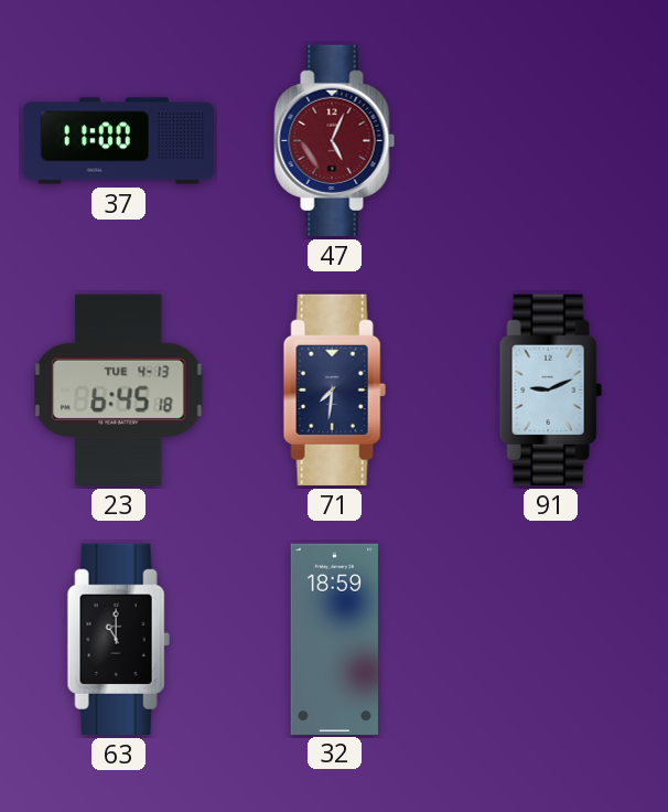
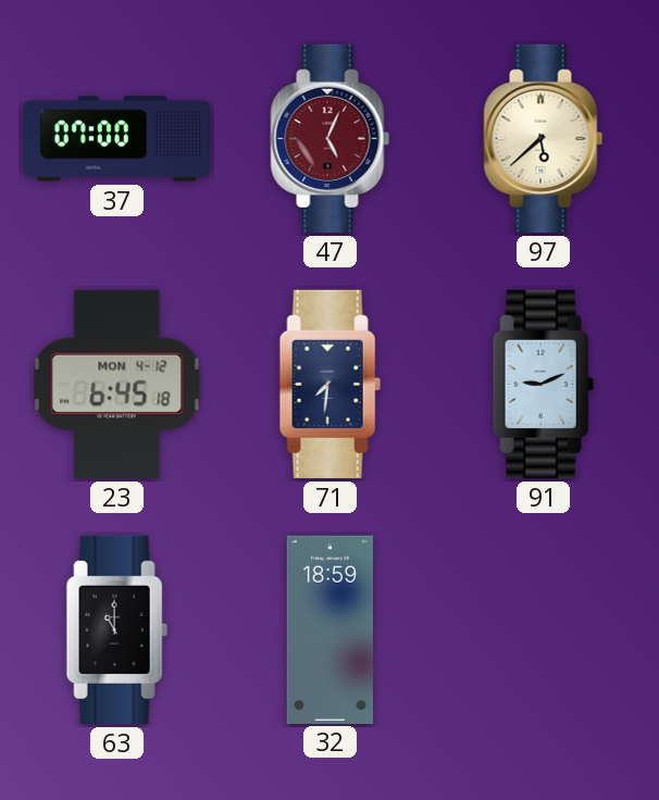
37: 11:00 -> 07:00 (117, 139)
97: none -> 5:38 (544, 138)
23 date: TUE 4-13 -> MON 4-12 (117, 384)
